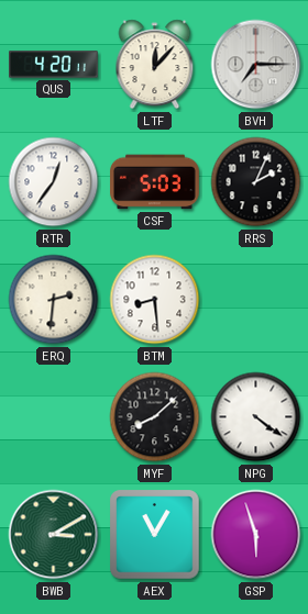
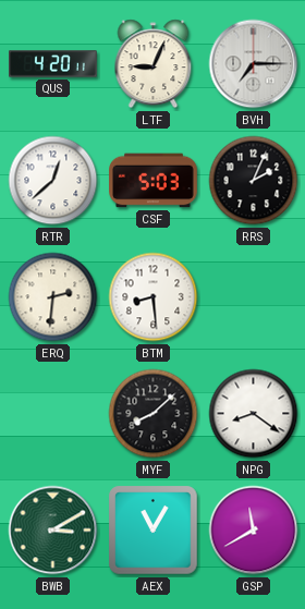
LTF: 12:07 -> 9:04 (154, 64)
RTR: 12:36 -> 12:38 (53, 181)
NPG: 4:21 -> 8:21 (254, 414)
GSP: 5:57 -> 11:40 (254, 531)
